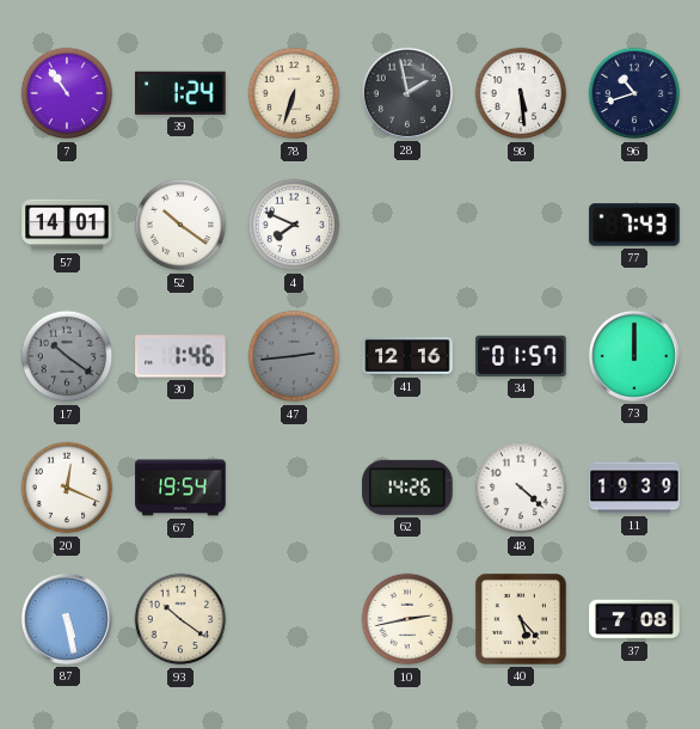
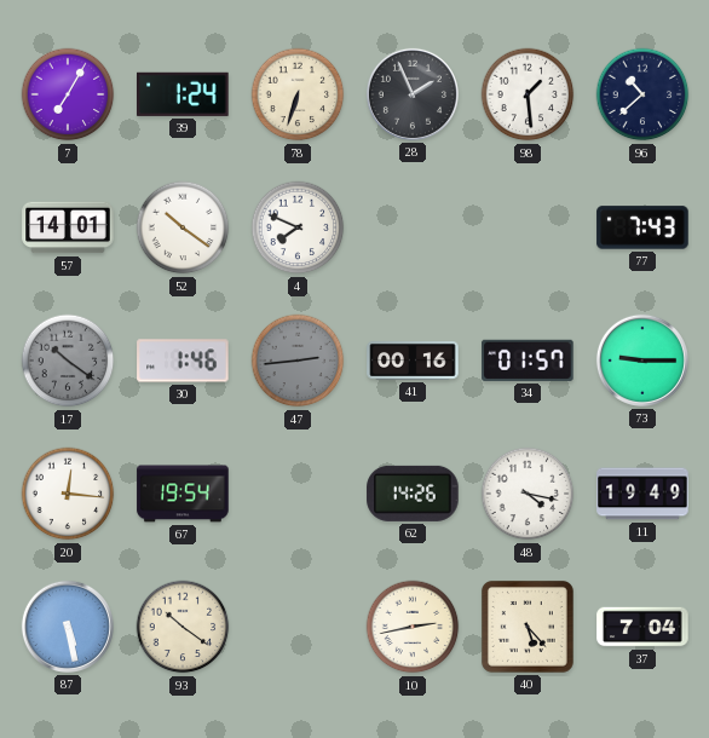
7: 10:54 -> 7:05 (68, 94)
28: 1:58 -> 1:56 (413, 94)
98: 5:29 -> 1:29 (528, 94)
96: 10:42 -> 10:38 (642, 94)
41: 12:16 -> 00:16 (413, 362)
73: 12:00 -> 9:15 (642, 361)
20: 12:19 -> 12:16 (68, 494)
48: 4:22 -> 4:17 (528, 494)
11: 19:39 -> 19:49 (642, 494)
37: 7:08 -> 7:04 (642, 627)
